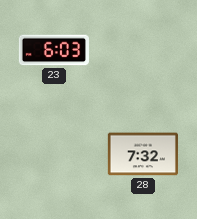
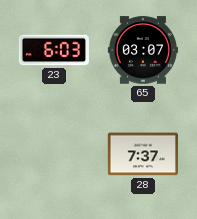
65: none -> 03:07 (143, 50)
28: 7:32 -> 7:37 (143, 154)
